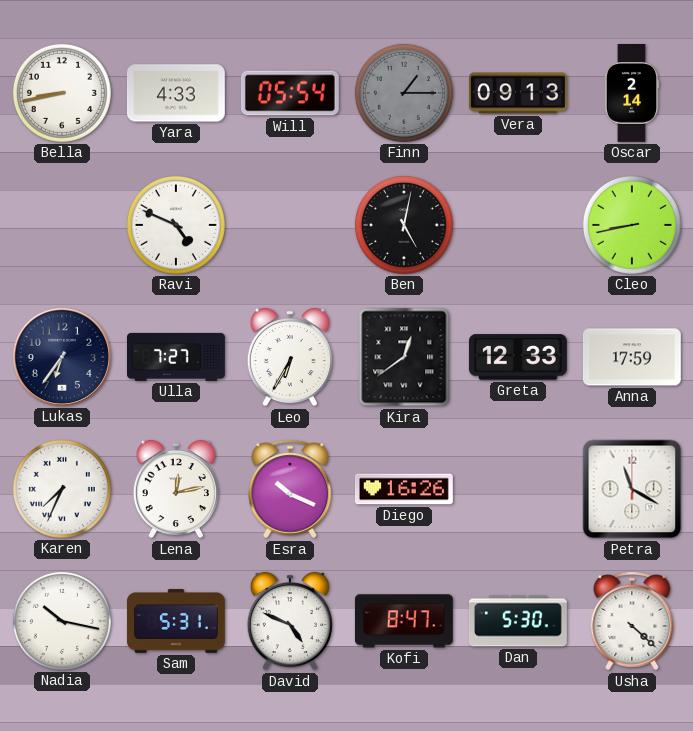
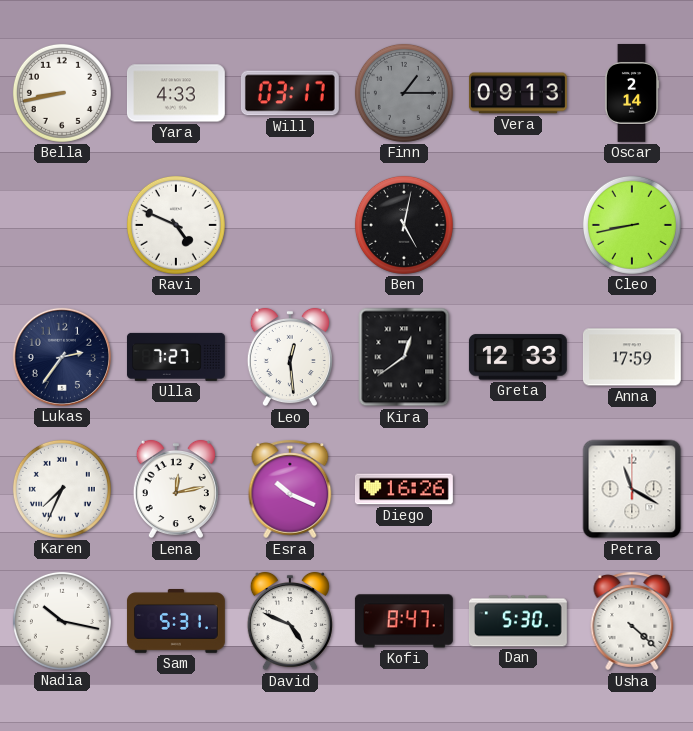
Will: 05:54 -> 03:17 (290, 93)
Lukas: 6:36 -> 2:36 (62, 357)
Leo: 6:35 -> 12:29 (290, 357)
